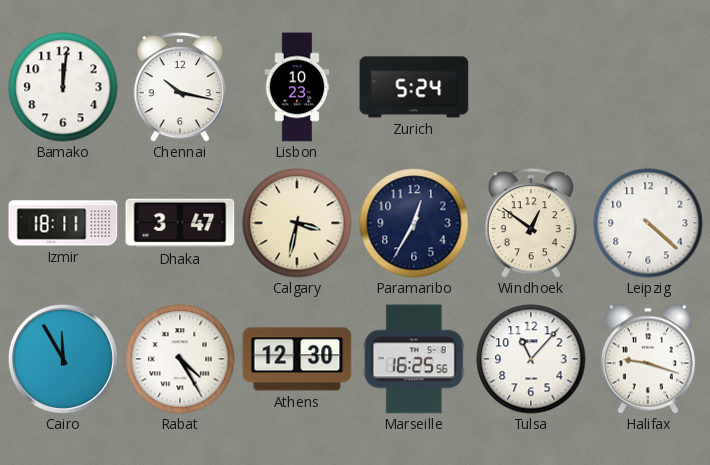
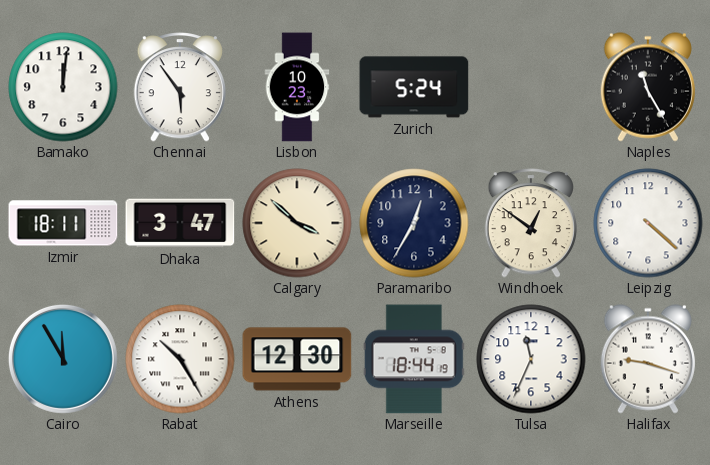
Chennai: 10:17 -> 5:54 (179, 88)
Naples: none -> 11:25 (648, 87)
Calgary: 3:32 -> 3:52 (297, 223)
Rabat: 4:25 -> 10:25 (180, 359)
Marseille: 16:25 -> 18:44 (414, 359)
Tulsa: 11:07 -> 11:34 (531, 359)
